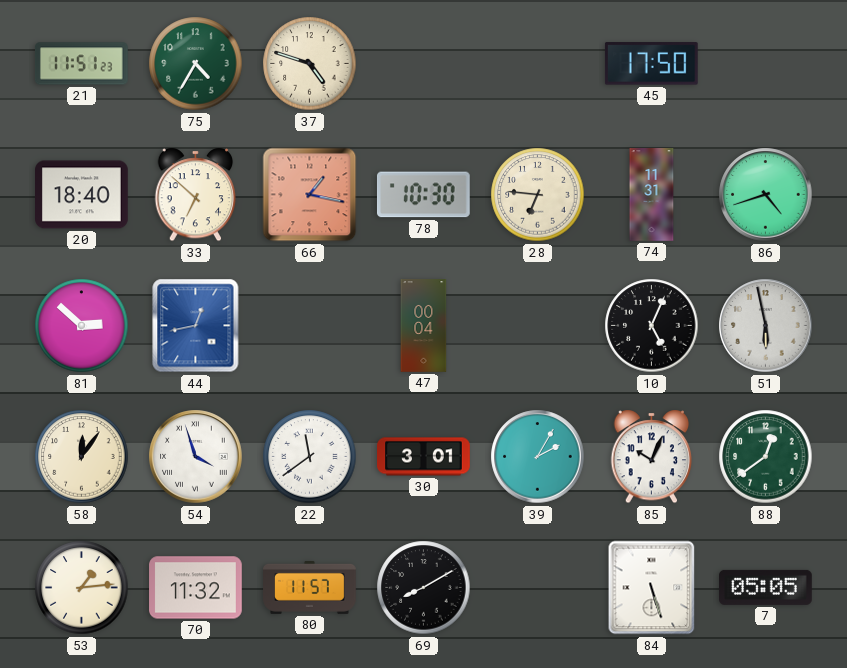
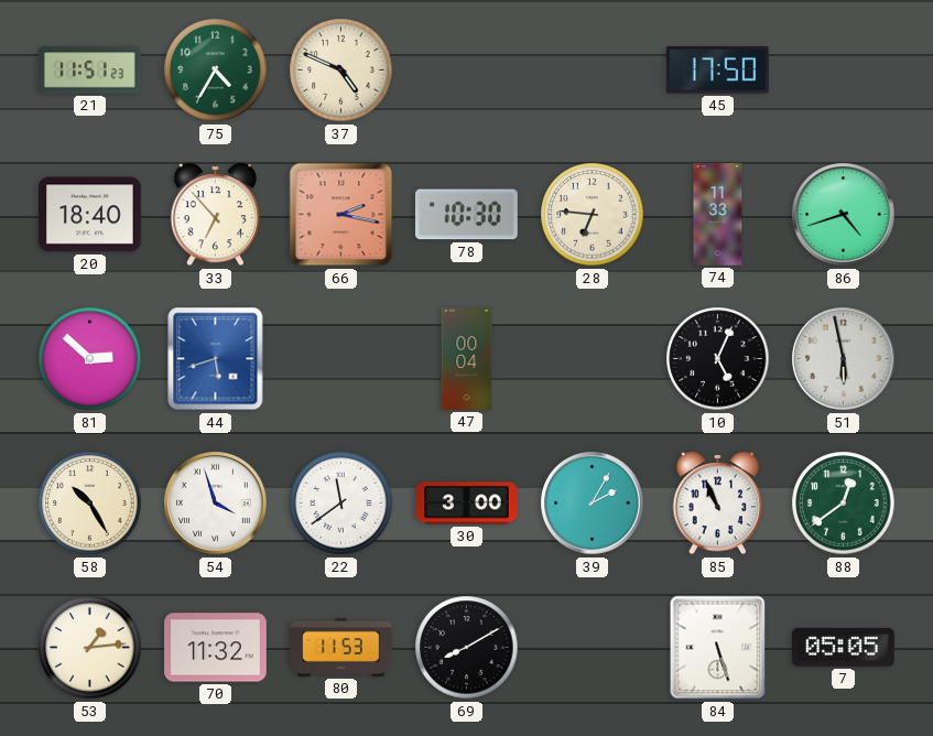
37: 4:48 -> 4:49 (341, 71)
33: 6:52 -> 6:53 (216, 215)
66: 1:17 -> 2:17 (341, 215)
74: 11:31 -> 11:33 (718, 215)
44: 12:43 -> 5:42 (216, 359)
58: 12:06 -> 10:25 (90, 504)
30: 3:01 -> 3:00 (467, 504)
85: 10:04 -> 10:56 (718, 504)
80: 11:57 -> 11:53 (341, 647)
